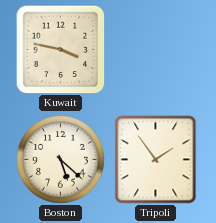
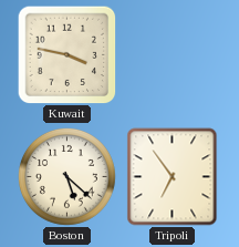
Tripoli: 1:54 -> 6:54 (173, 177)
